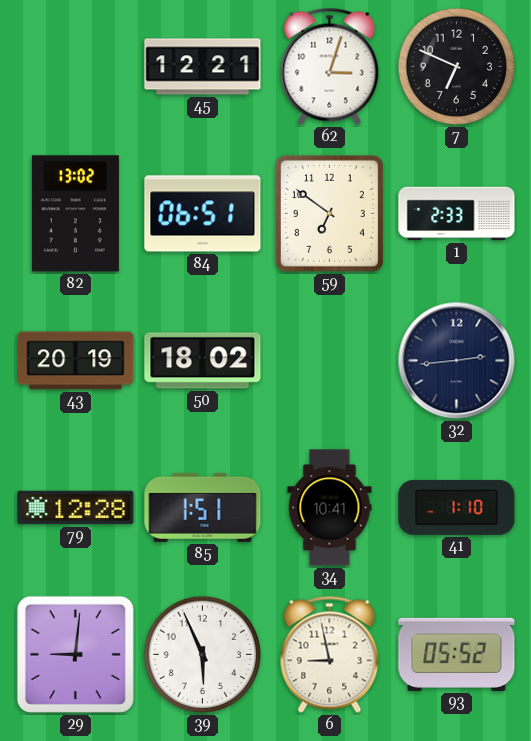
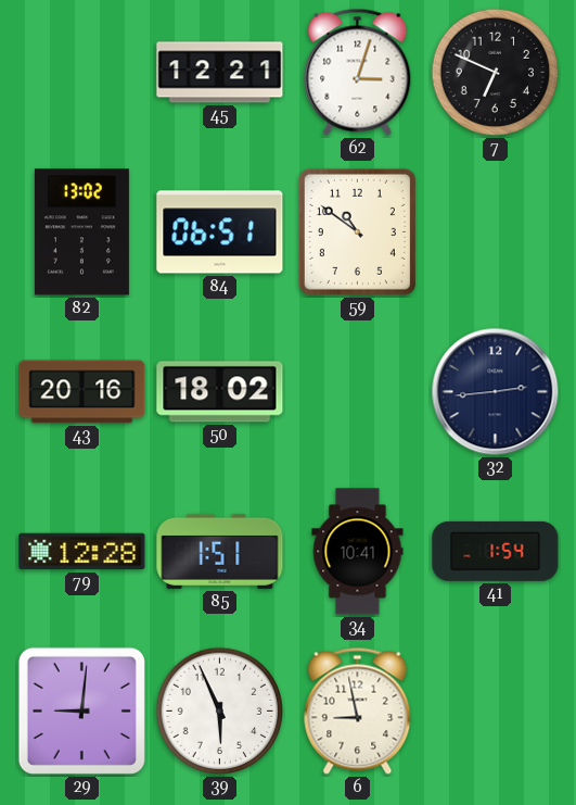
59: 6:51 -> 10:51 (357, 231)
1: 2:33 -> none (457, 214)
43: 20:19 -> 20:16 (82, 392)
41: 1:10 -> 1:54 (496, 551)
93: 05:52 -> none (457, 654)
